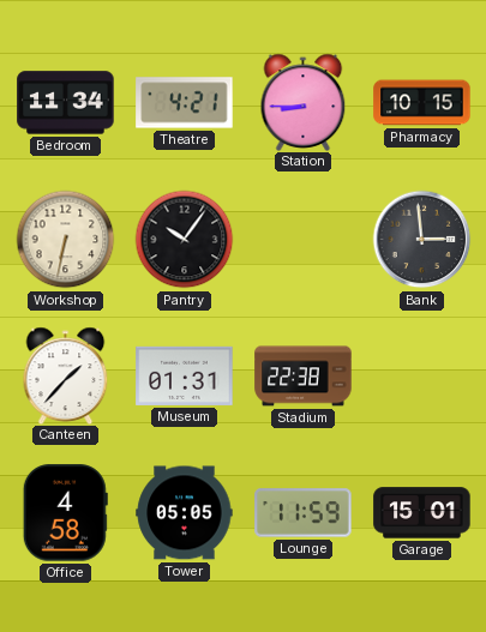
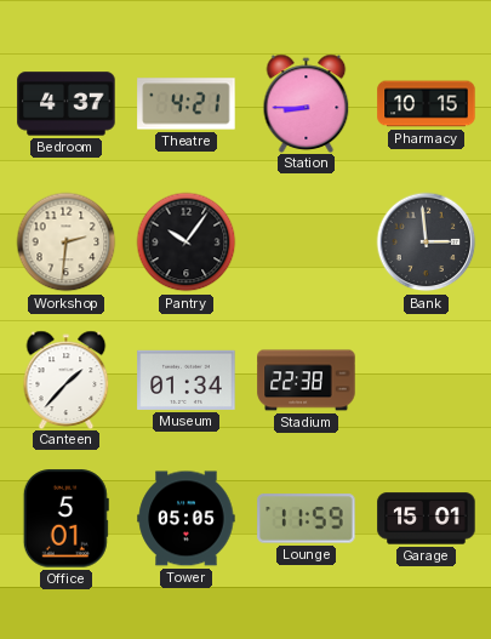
Bedroom: 11:34 -> 4:37 (67, 104)
Workshop: 6:32 -> 2:31 (67, 243)
Museum: 01:31 -> 01:34 (187, 380)
Office: 4:58 -> 5:01 (65, 519)
